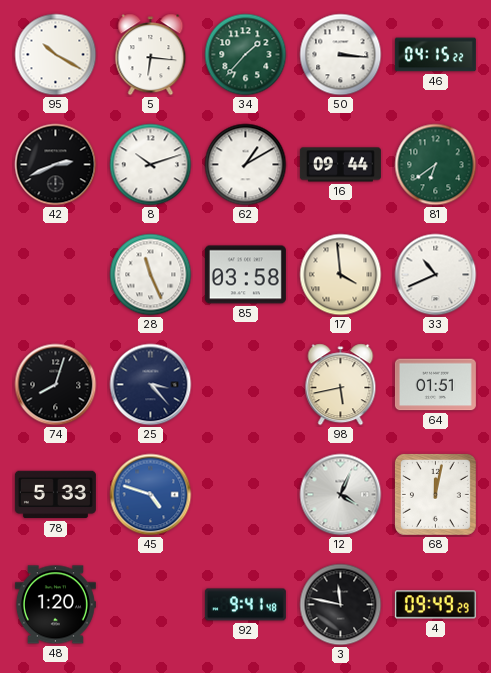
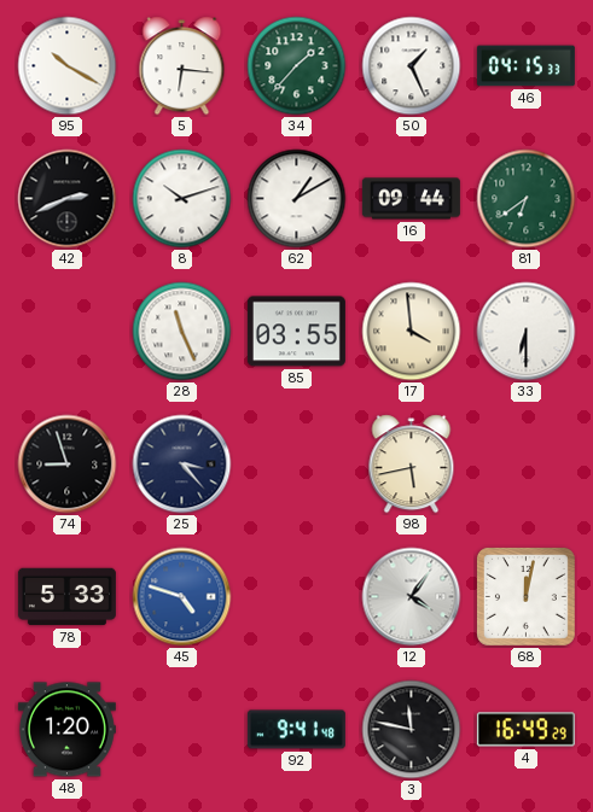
50: 3:16 -> 1:26 (412, 66)
46: 04:15:22 -> 04:15:33 (525, 66)
85: 03:58 -> 03:55 (296, 332)
33: 10:41 -> 6:30 (527, 332)
74: 8:03 -> 8:57 (68, 465)
64: 01:51 -> none (435, 385)
12: 4:04 -> 4:06 (412, 597)
4: 09:49 -> 16:49 (525, 730)
